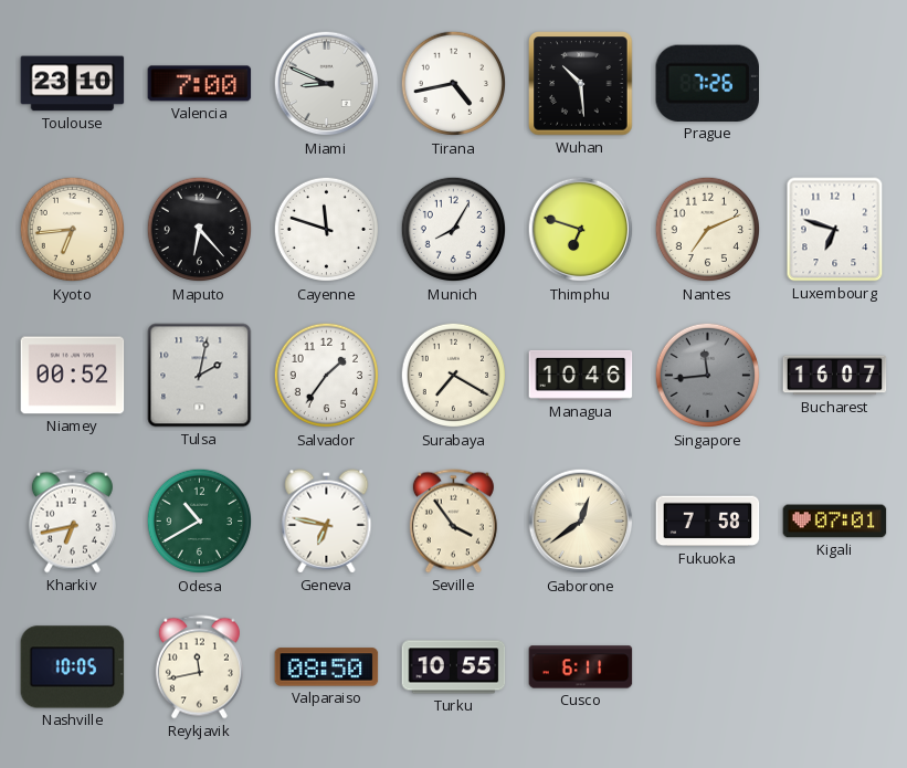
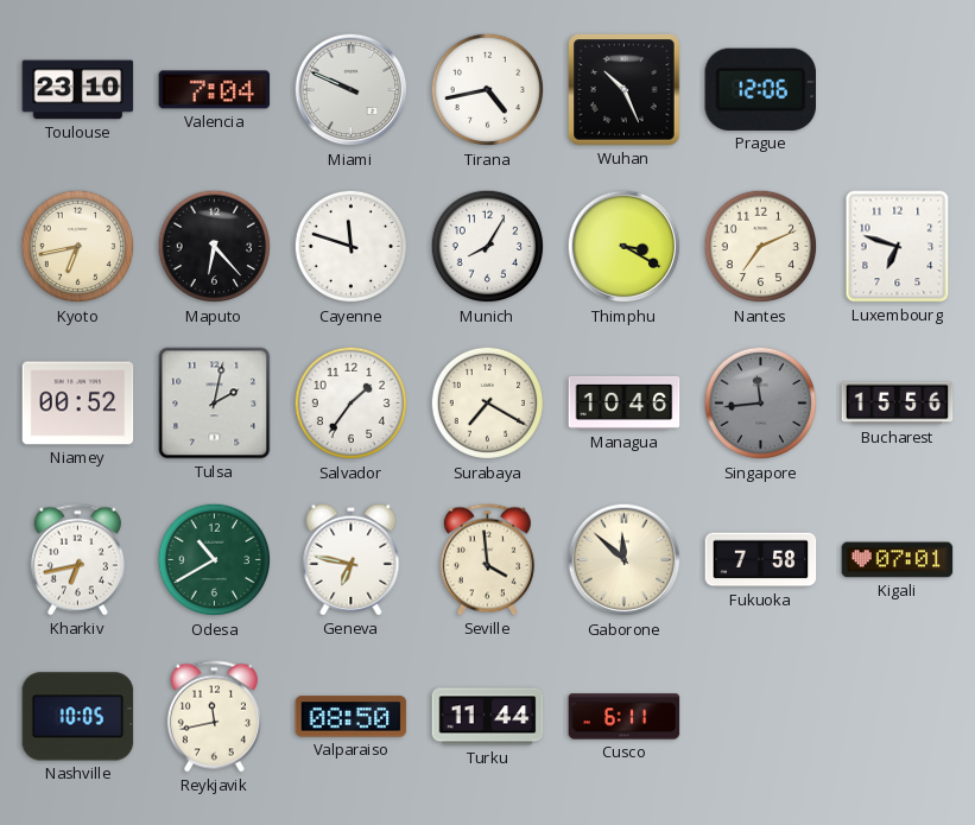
Valencia: 7:00 -> 7:04 (215, 90)
Miami: 8:49 -> 9:49 (352, 90)
Wuhan: 10:29 -> 10:26 (625, 90)
Prague: 7:26 -> 12:06 (760, 89)
Kyoto: 6:44 -> 6:43 (78, 247)
Thimphu: 6:48 -> 3:20 (625, 247)
Bucharest: 16:07 -> 15:56 (898, 404)
Seville: 3:54 -> 3:59 (487, 560)
Gaborone: 12:39 -> 11:52 (625, 560)
Turku: 10:55 -> 11:44 (488, 717)
